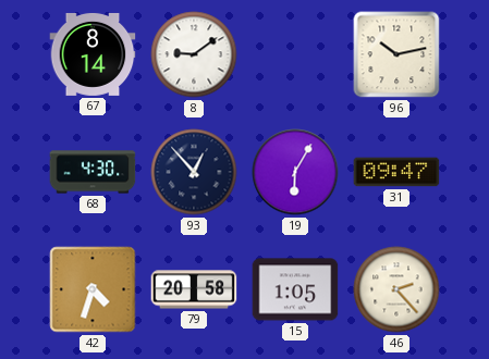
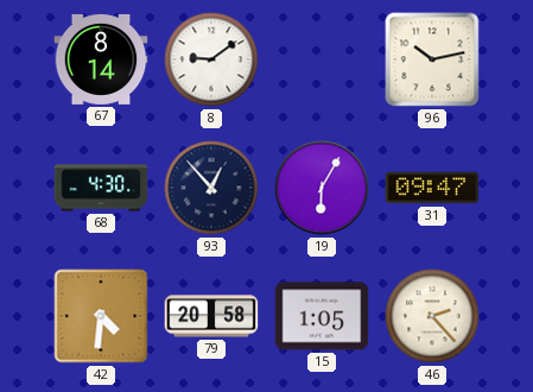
42: 4:33 -> 4:31 (101, 316)
